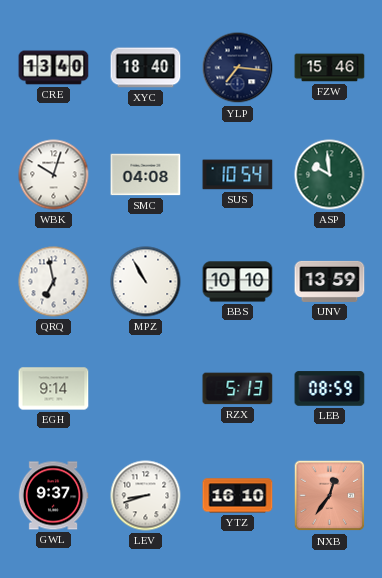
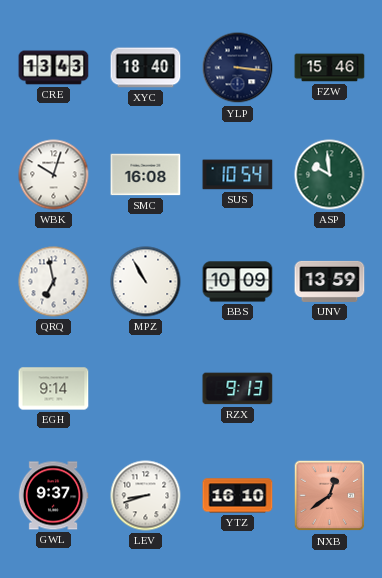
CRE: 13:40 -> 13:43 (54, 68)
YLP: 7:16 -> 3:16 (238, 68)
SMC: 04:08 -> 16:08 (146, 175)
BBS: 10:10 -> 10:09 (238, 282)
RZX: 5:13 -> 9:13 (238, 389)
LEB: 08:59 -> none (330, 389)
NXB: 12:36 -> 12:39 (330, 496)
